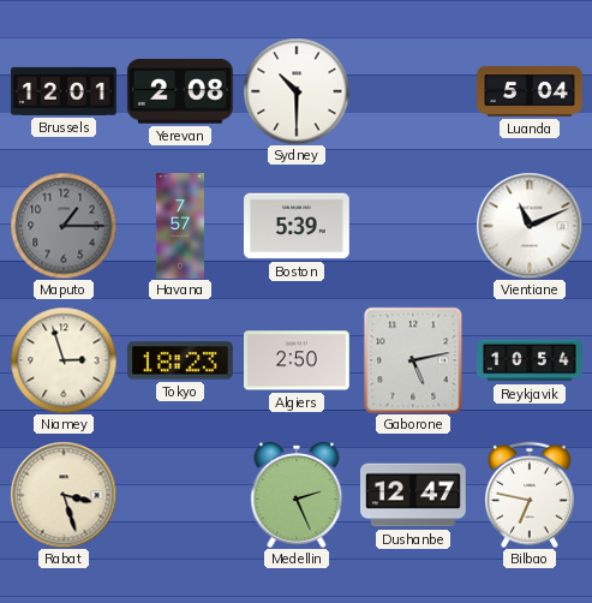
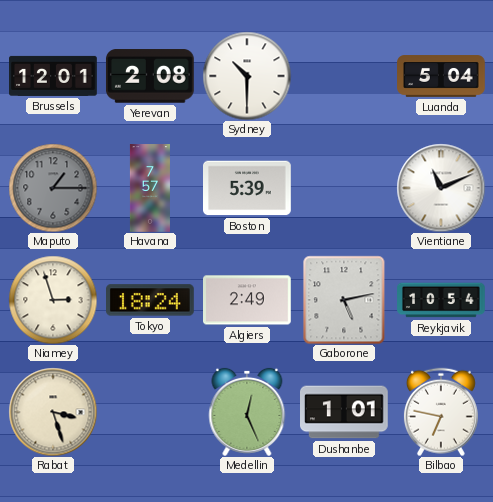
Tokyo: 18:23 -> 18:24 (151, 300)
Algiers: 2:50 -> 2:49 (248, 300)
Medellin: 2:26 -> 12:26 (247, 412)
Dushanbe: 12:47 -> 1:01 (345, 412)
